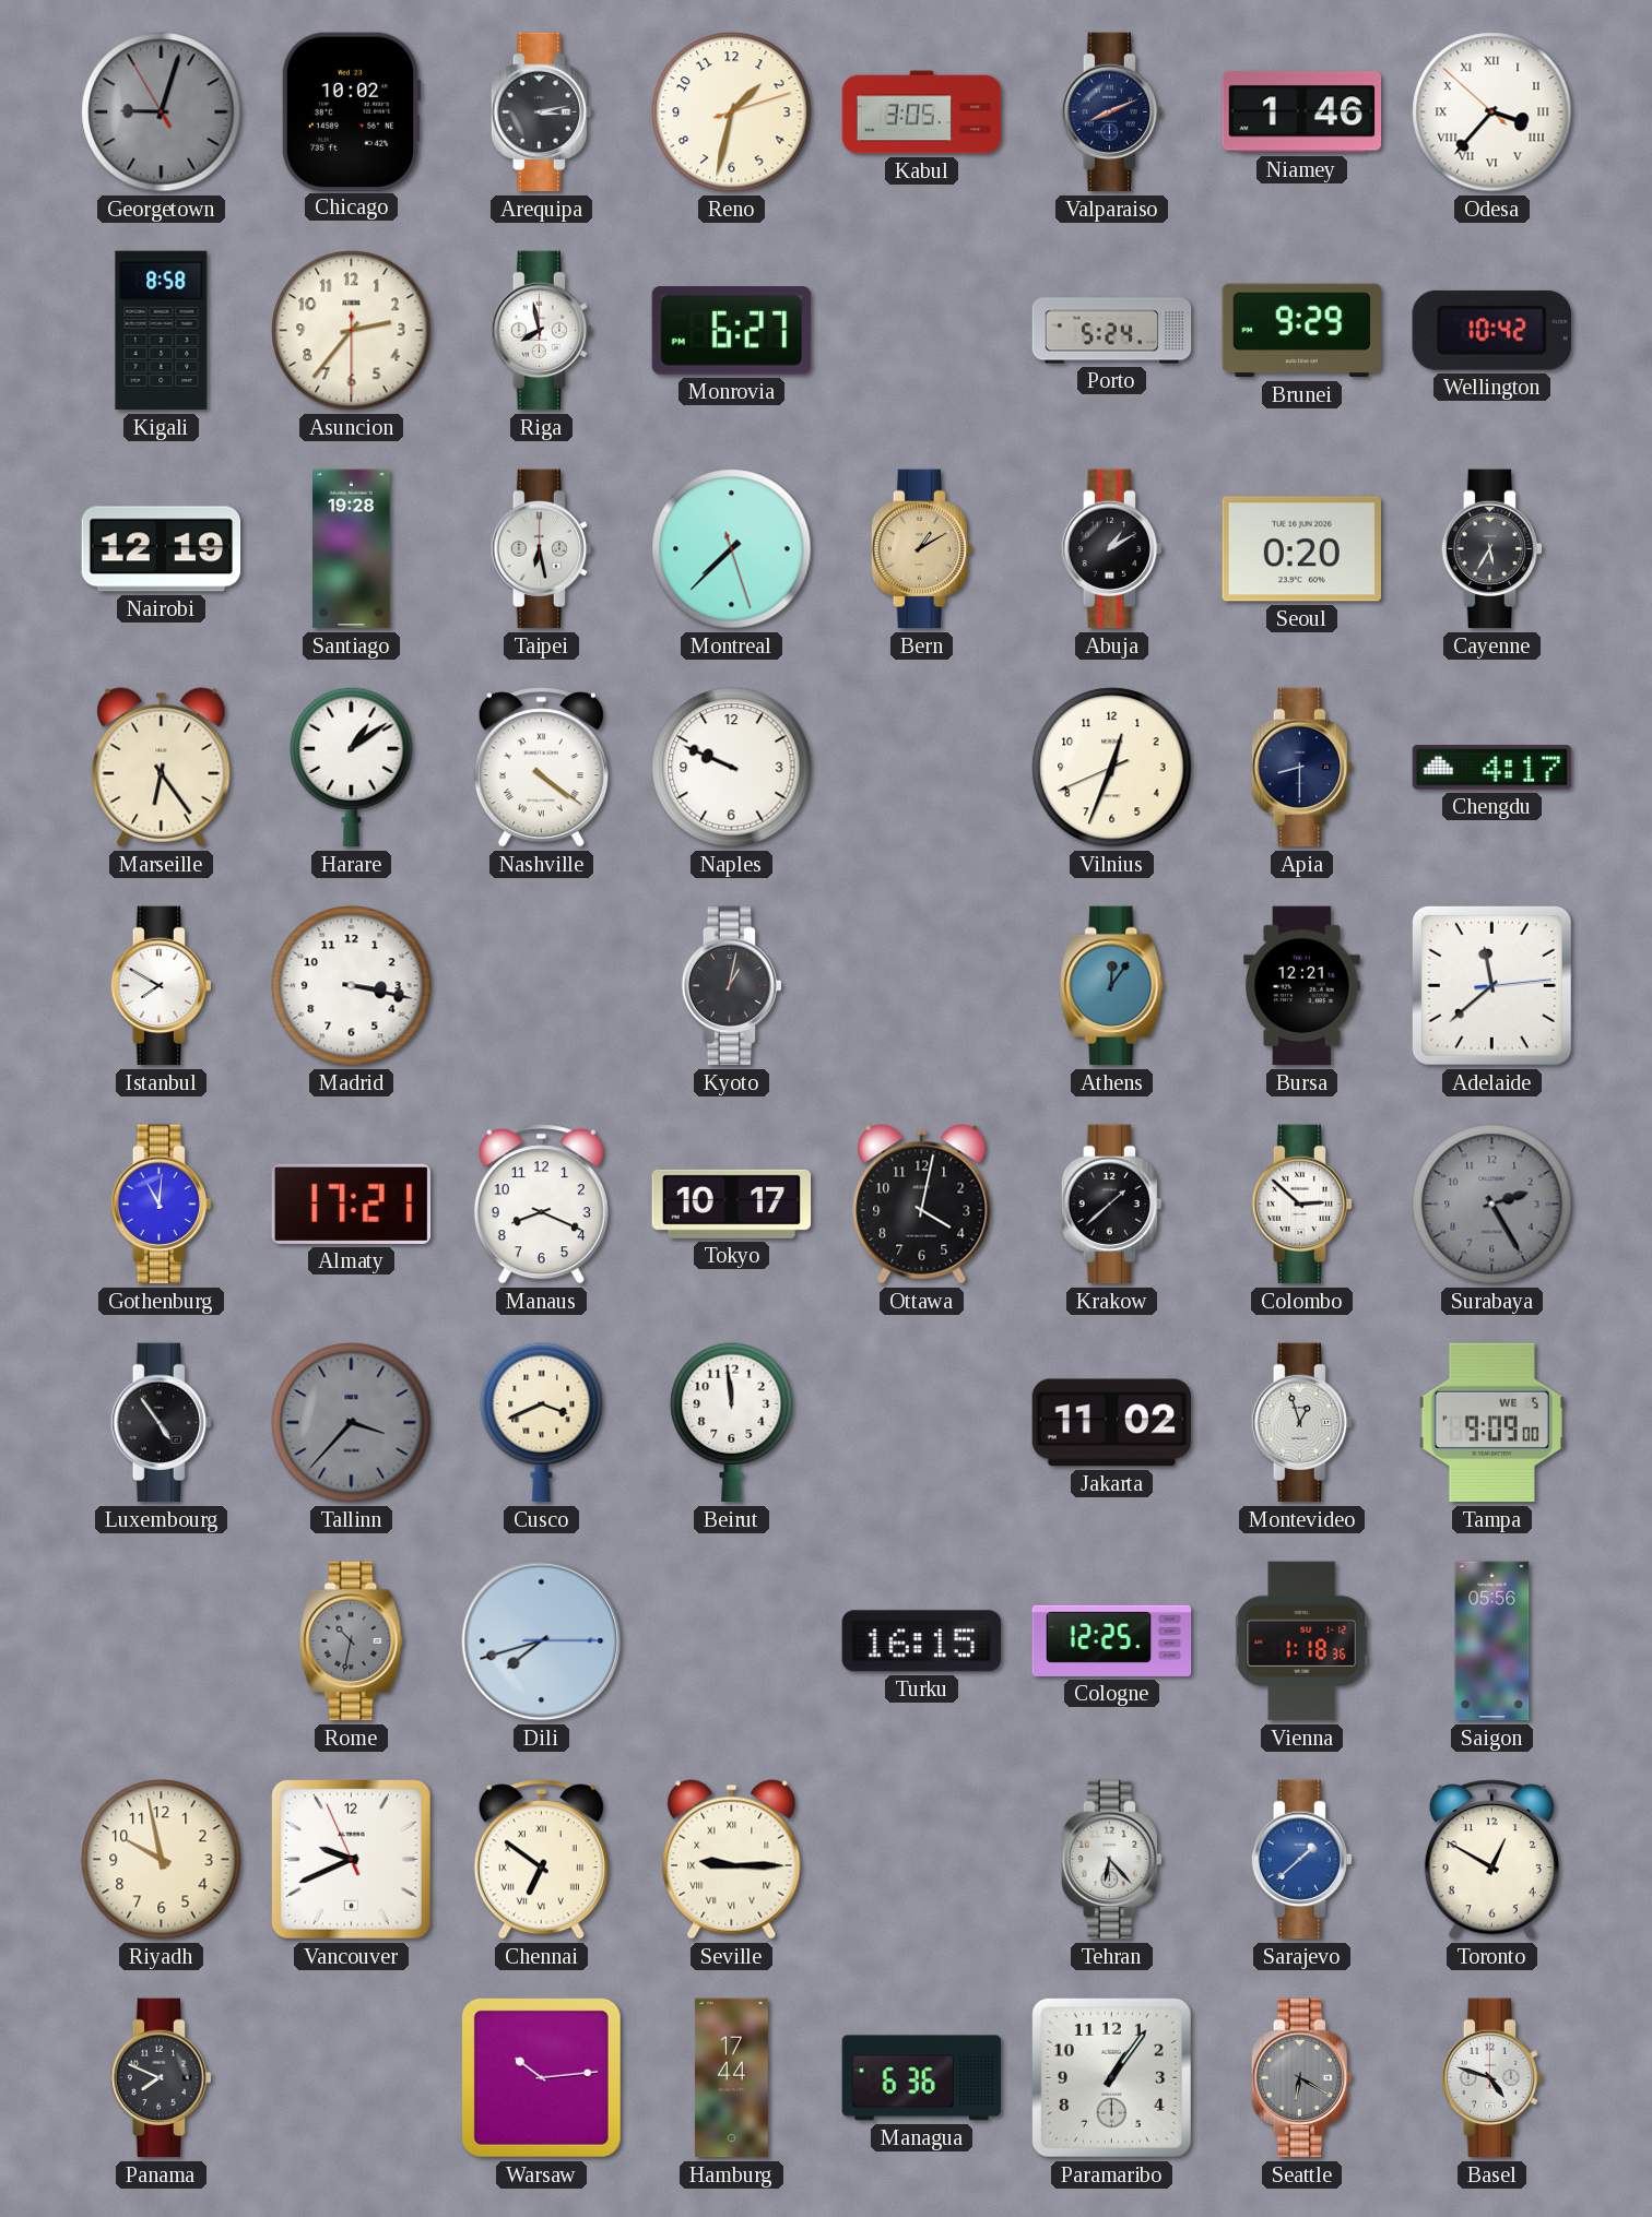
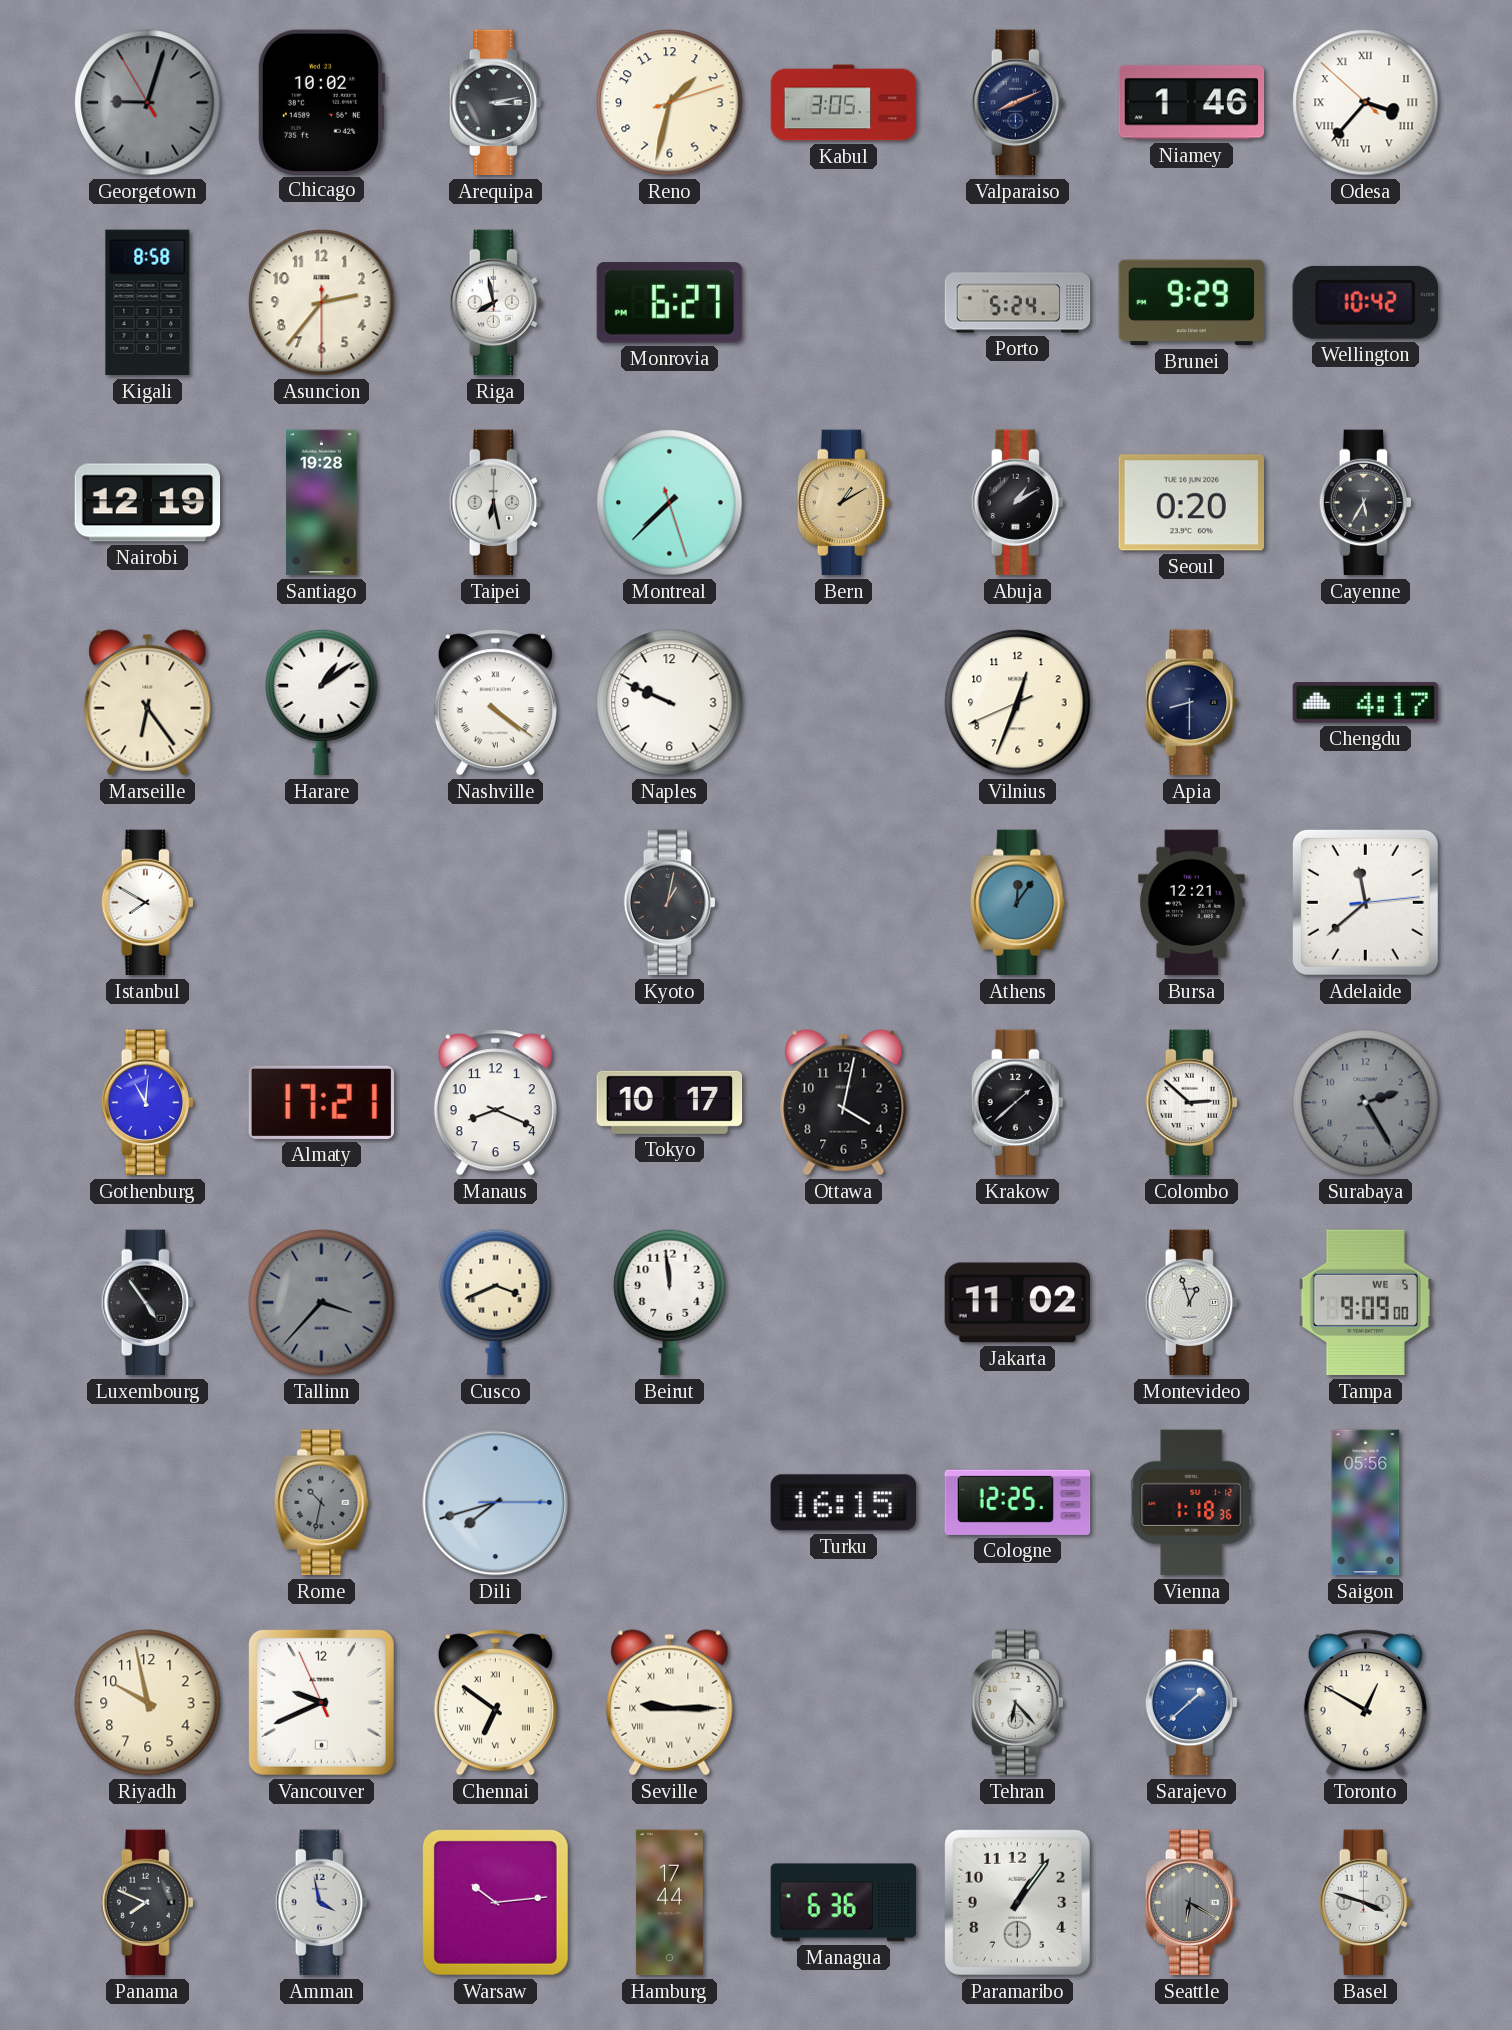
Madrid: 3:17 -> none (352, 986)
Amman: none -> 3:58 (321, 1903)
Basel: 4:48 -> 3:48 (1365, 1903)
